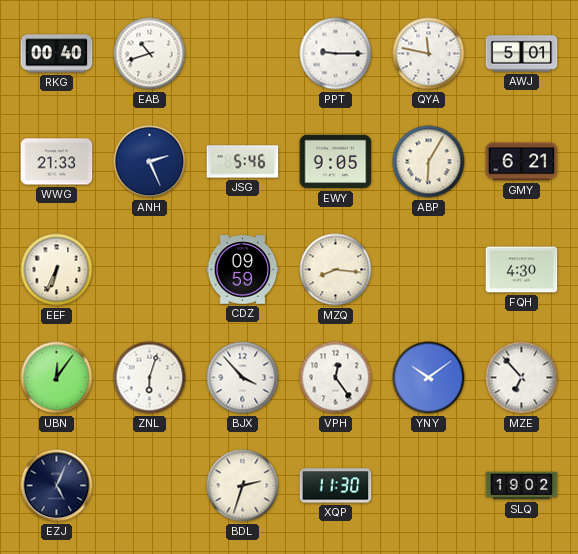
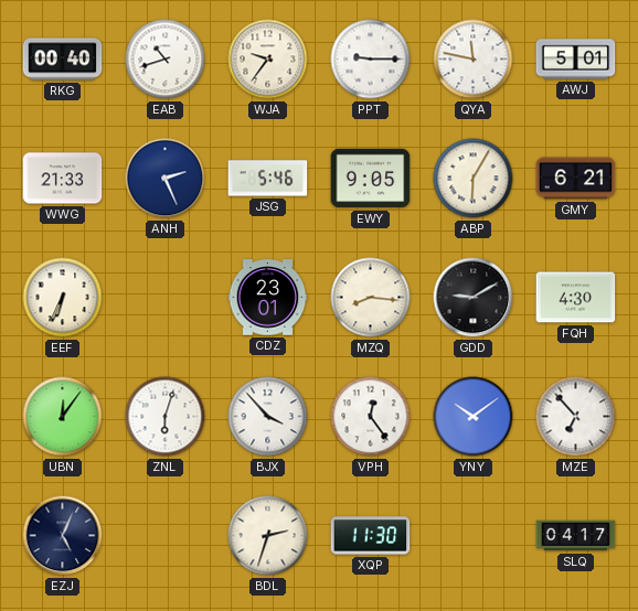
WJA: none -> 9:36 (268, 60)
CDZ: 09:59 -> 23:01 (268, 298)
GDD: none -> 9:10 (474, 298)
SLQ: 19:02 -> 04:17 (576, 536)
